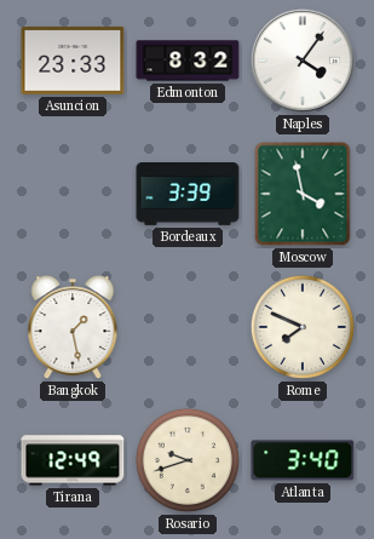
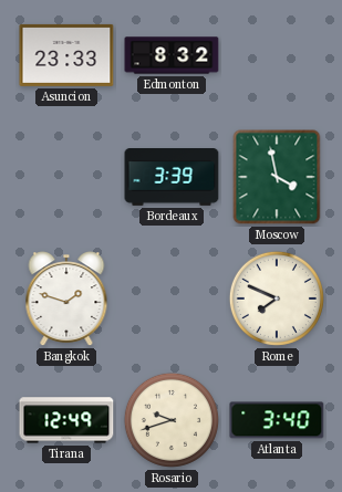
Naples: 4:06 -> none (303, 61)
Bangkok: 1:28 -> 1:48 (66, 300)
